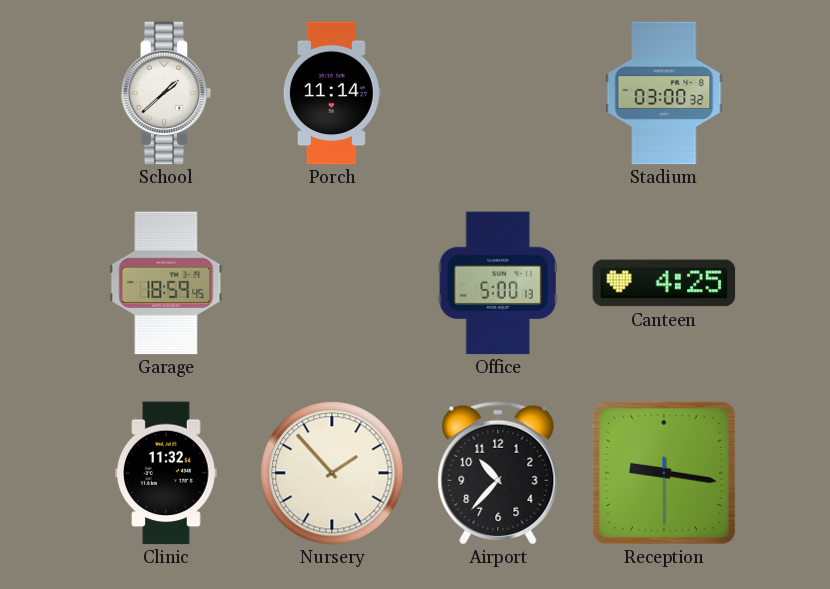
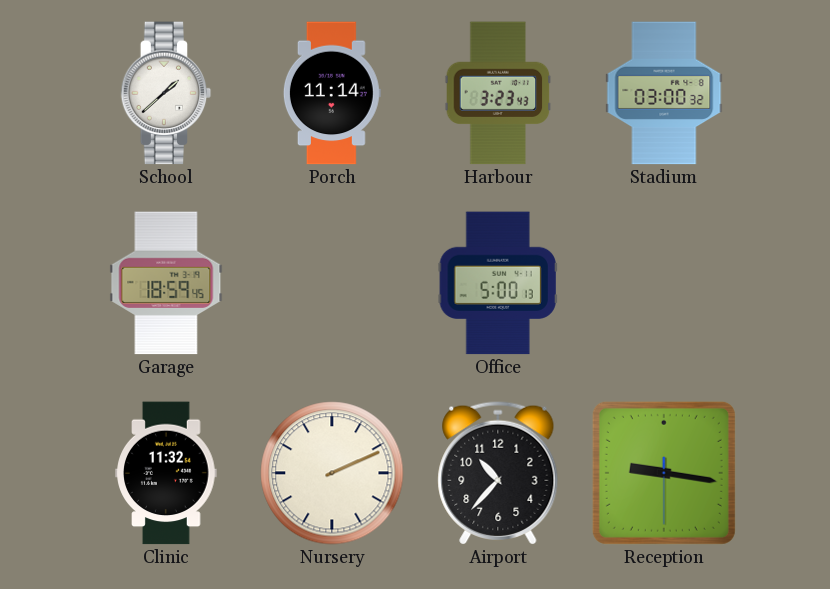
Harbour: none -> 3:23 (498, 93)
Canteen: 4:25 -> none (664, 283)
Nursery: 1:53 -> 2:11 (332, 473)
